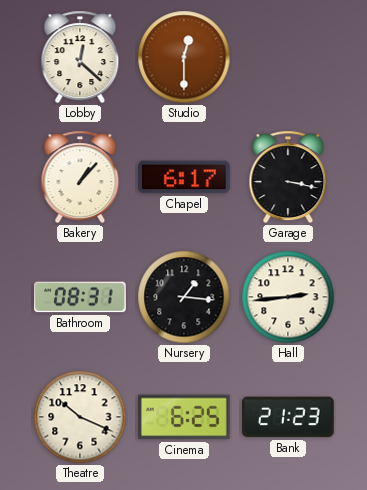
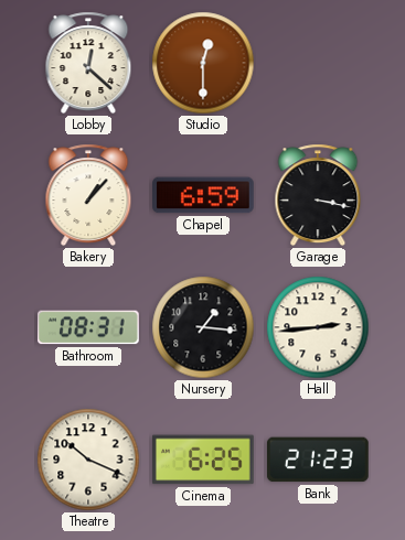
Chapel: 6:17 -> 6:59 (204, 195)
